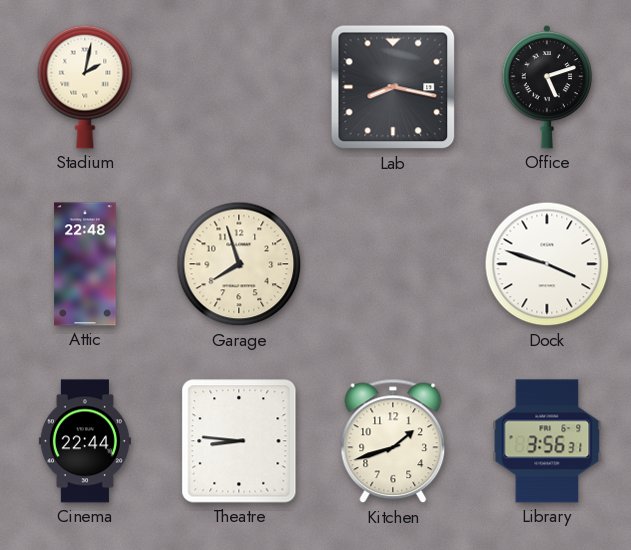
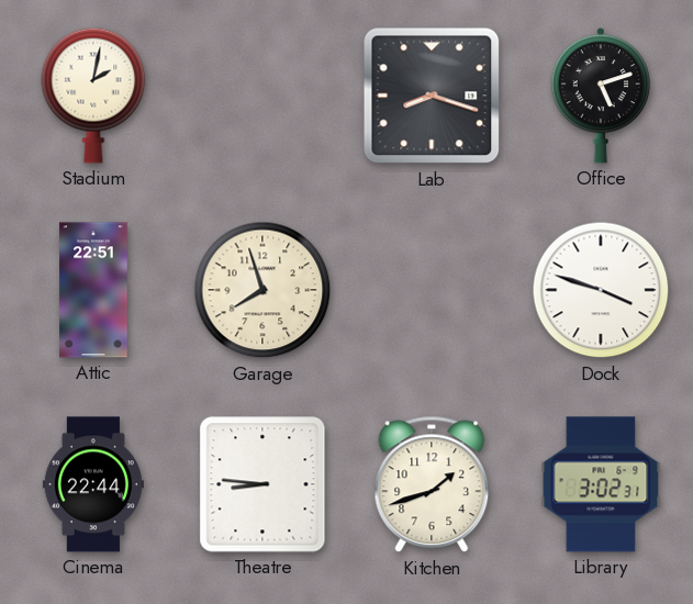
Lab: 8:17 -> 8:18 (432, 96)
Attic: 22:48 -> 22:51 (93, 290)
Library: 3:56 -> 3:02 (601, 484)
